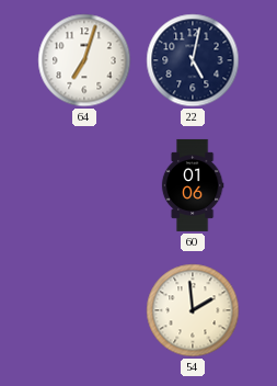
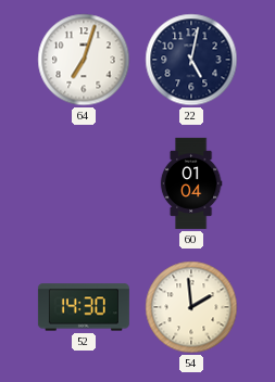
60: 01:06 -> 01:04 (191, 183)
52: none -> 14:30 (84, 307)
